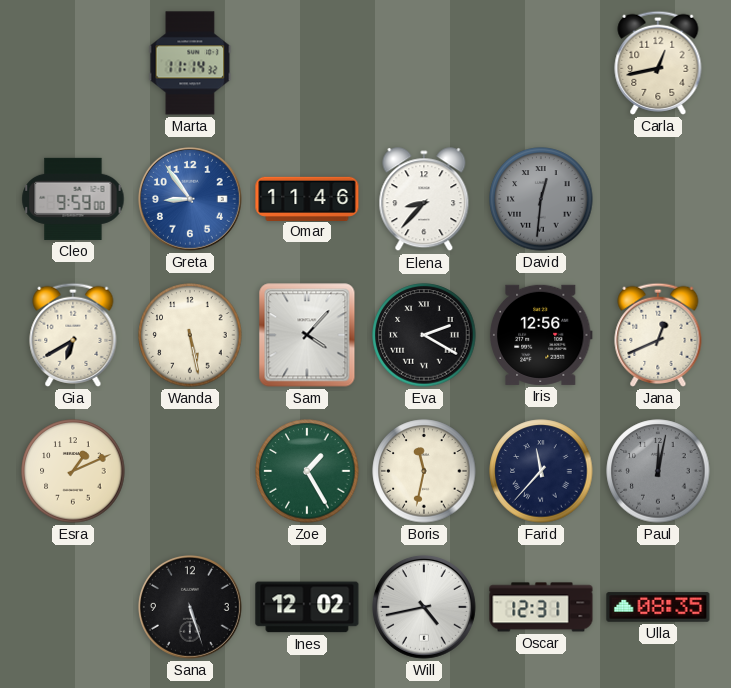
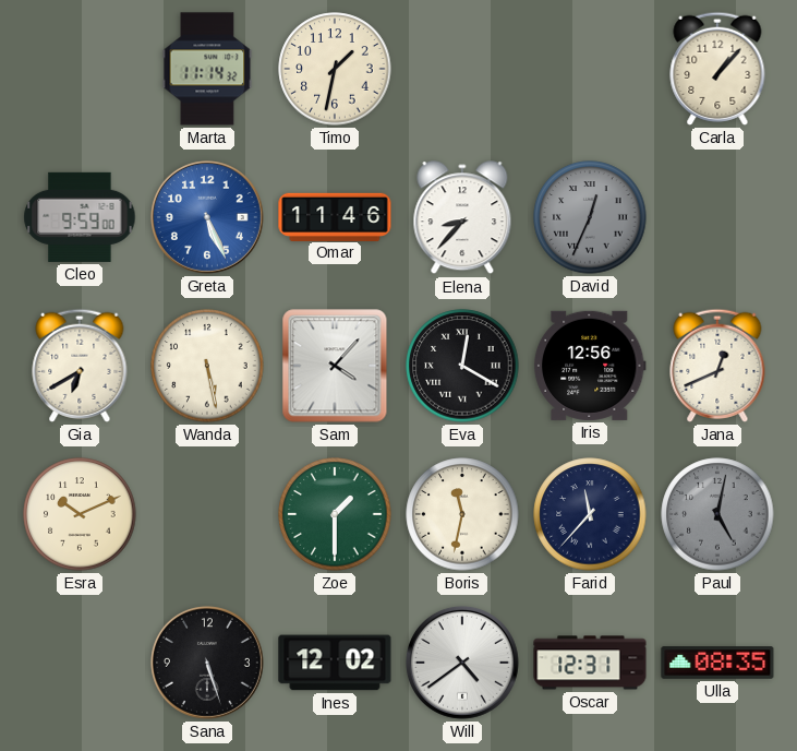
Timo: none -> 1:32 (335, 69)
Carla: 12:43 -> 1:07 (717, 69)
Greta: 8:54 -> 5:26 (207, 217)
David: 12:31 -> 12:34 (590, 217)
Eva: 2:20 -> 12:20 (462, 366)
Esra: 1:11 -> 10:11 (80, 514)
Zoe: 1:25 -> 1:30 (335, 514)
Paul: 12:02 -> 5:02 (717, 514)
Will: 4:43 -> 4:39 (462, 663)
